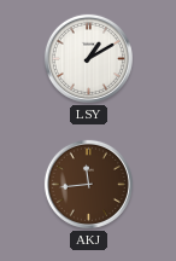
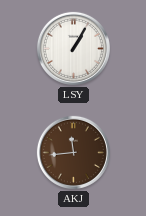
LSY: 1:10 -> 1:05 (73, 48)
